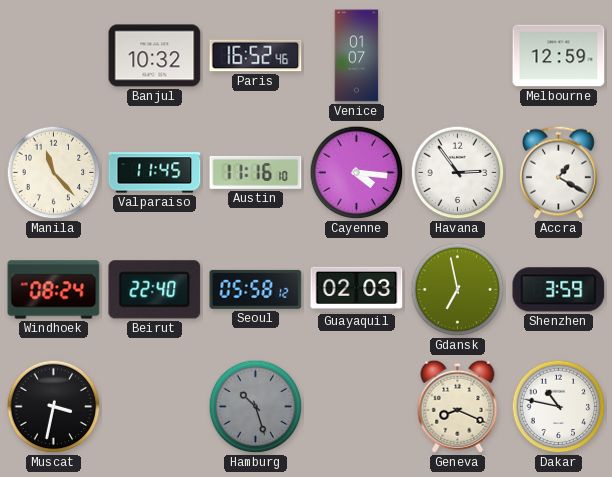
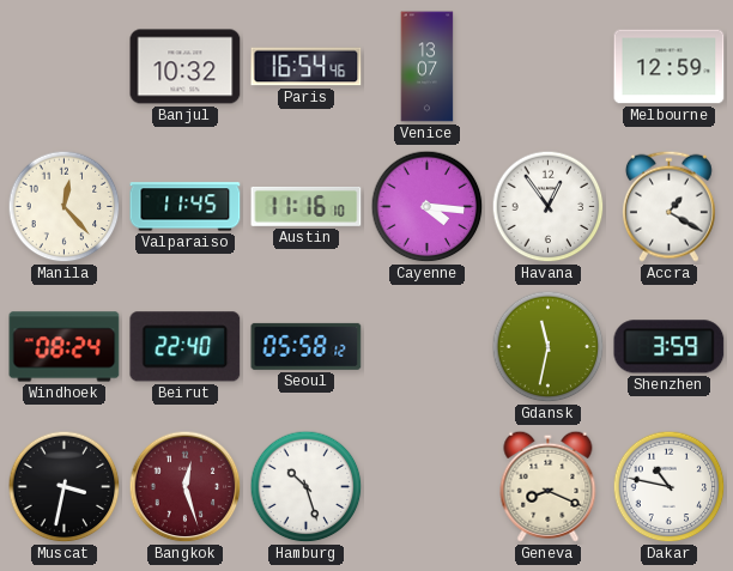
Paris: 16:52 -> 16:54 (307, 67)
Venice: 01:07 -> 13:07 (428, 67)
Manila: 11:23 -> 12:23 (65, 207)
Havana: 2:54 -> 12:54 (549, 207)
Guayaquil: 02:03 -> none (357, 289)
Gdansk: 6:58 -> 11:32 (549, 347)
Bangkok: none -> 12:27 (186, 487)
Hamburg dial: grey -> white (307, 487)
